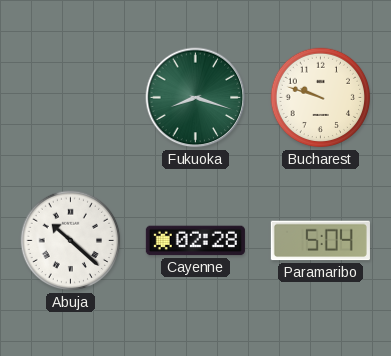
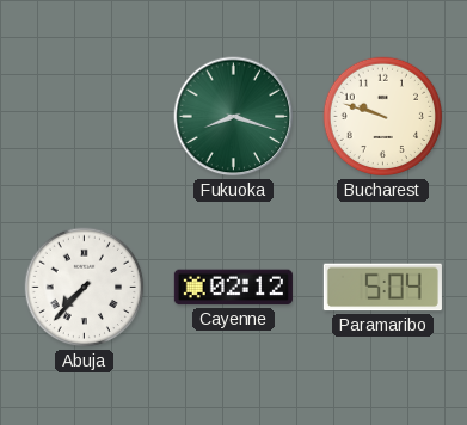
Abuja: 10:22 -> 7:37 (85, 288)
Cayenne: 02:28 -> 02:12 (233, 288)
